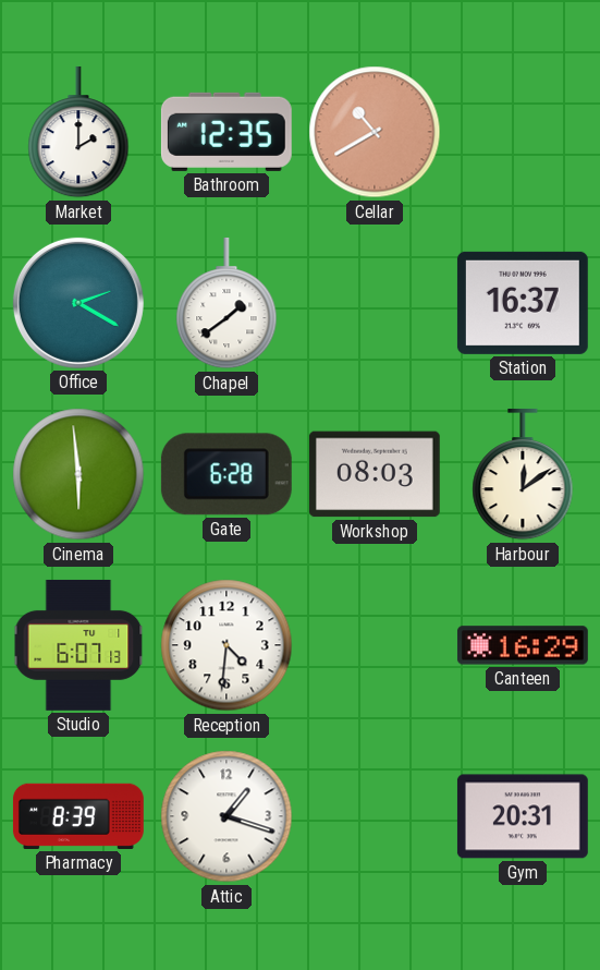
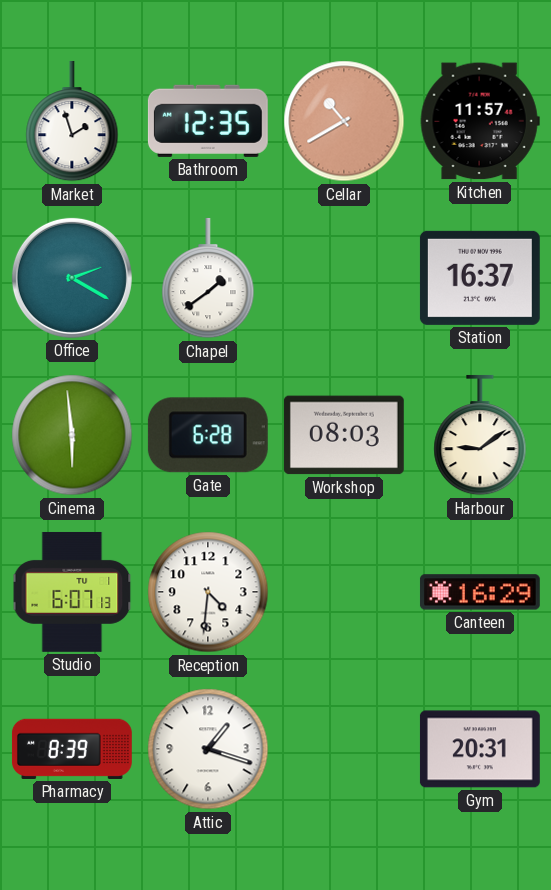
Market: 2:00 -> 1:57 (72, 121)
Kitchen: none -> 11:57 (480, 121)
Harbour: 12:09 -> 9:09 (480, 435)
